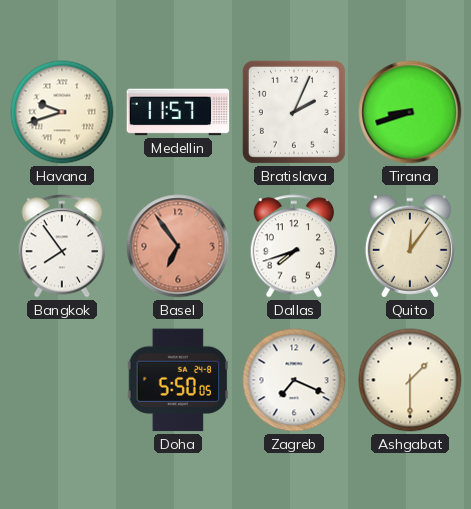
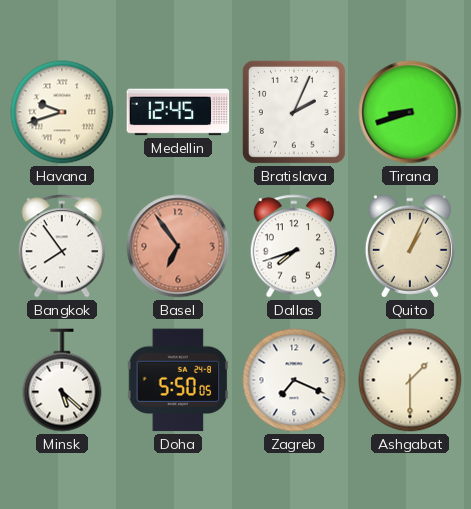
Medellin: 11:57 -> 12:45 (178, 112)
Quito: 12:06 -> 1:04 (410, 246)
Minsk: none -> 5:22 (62, 380)
